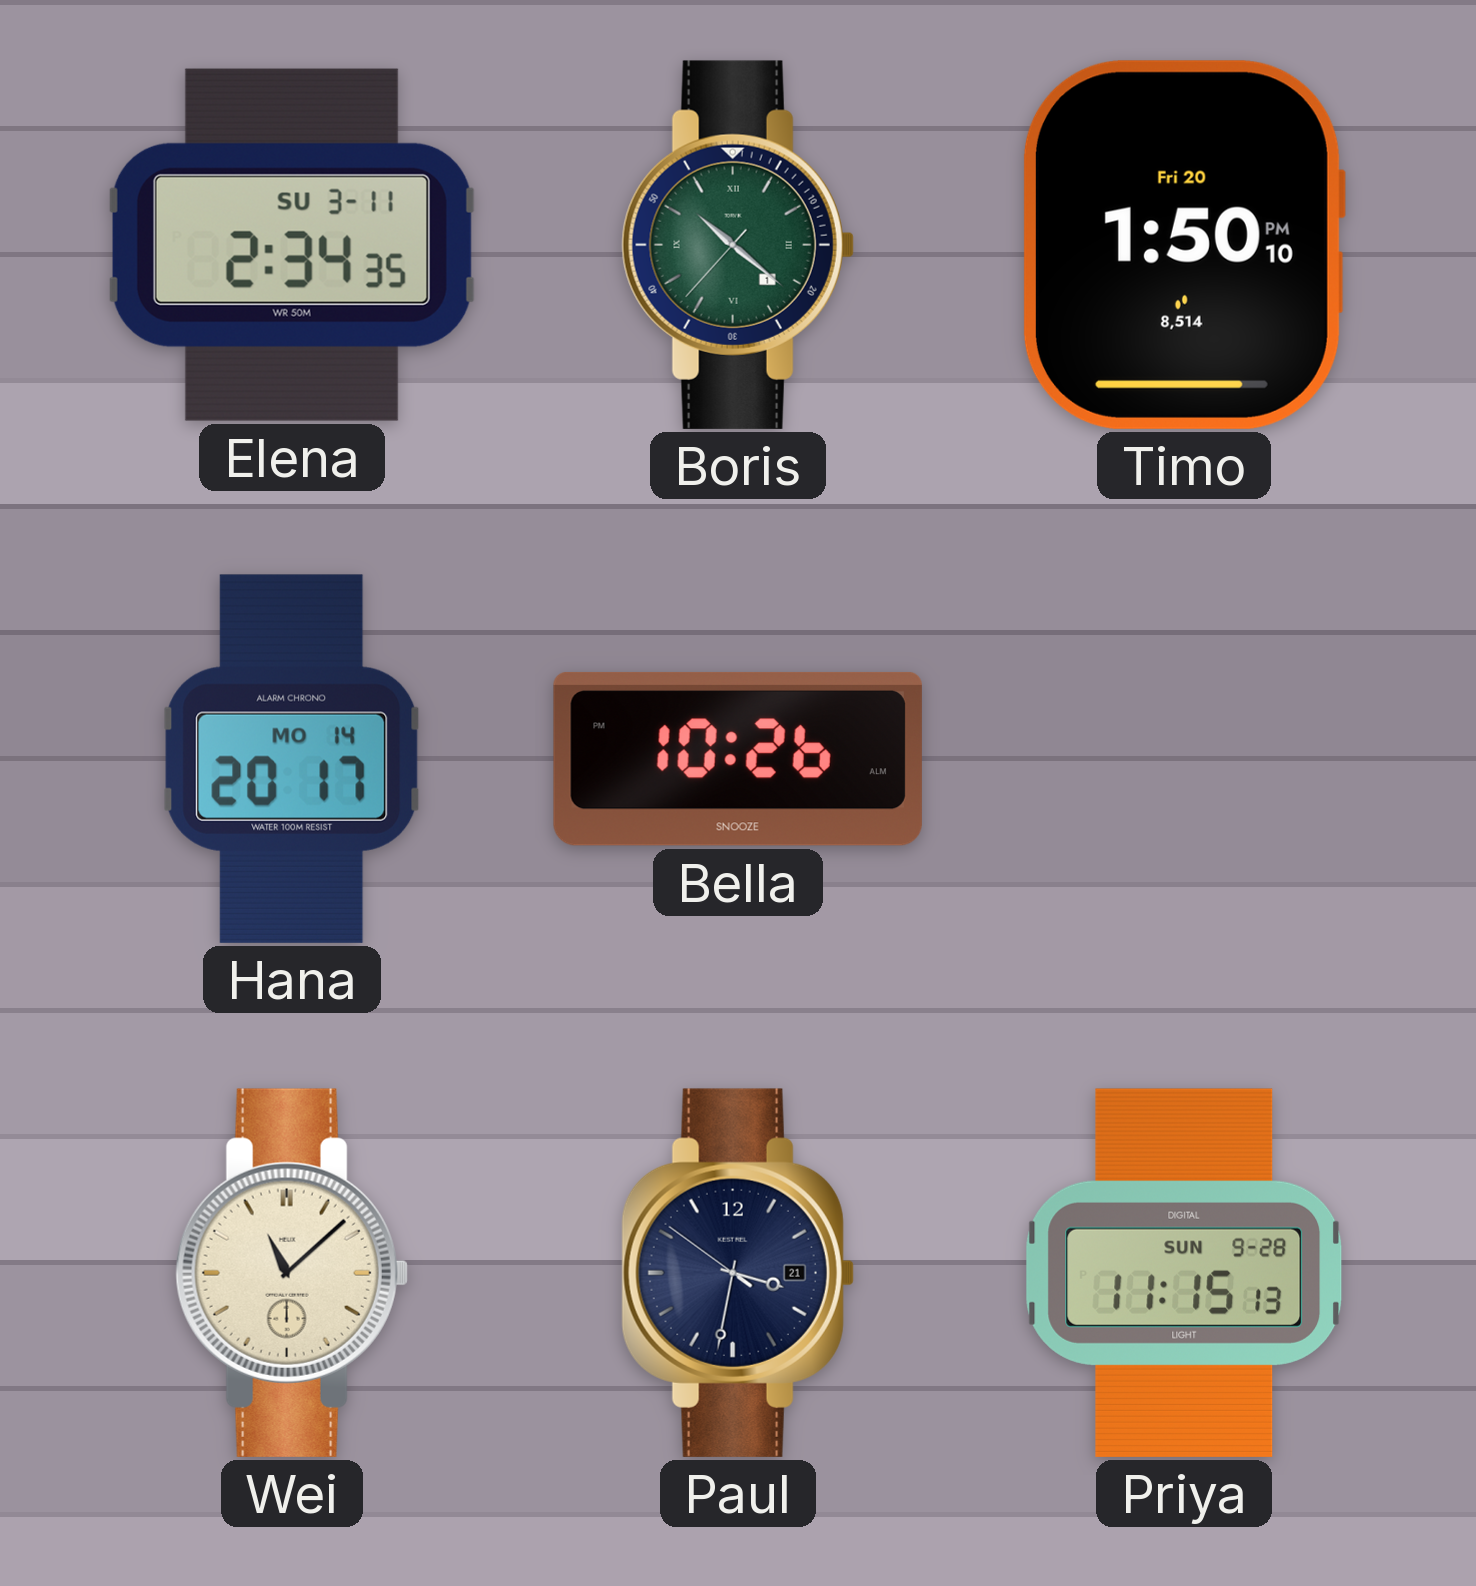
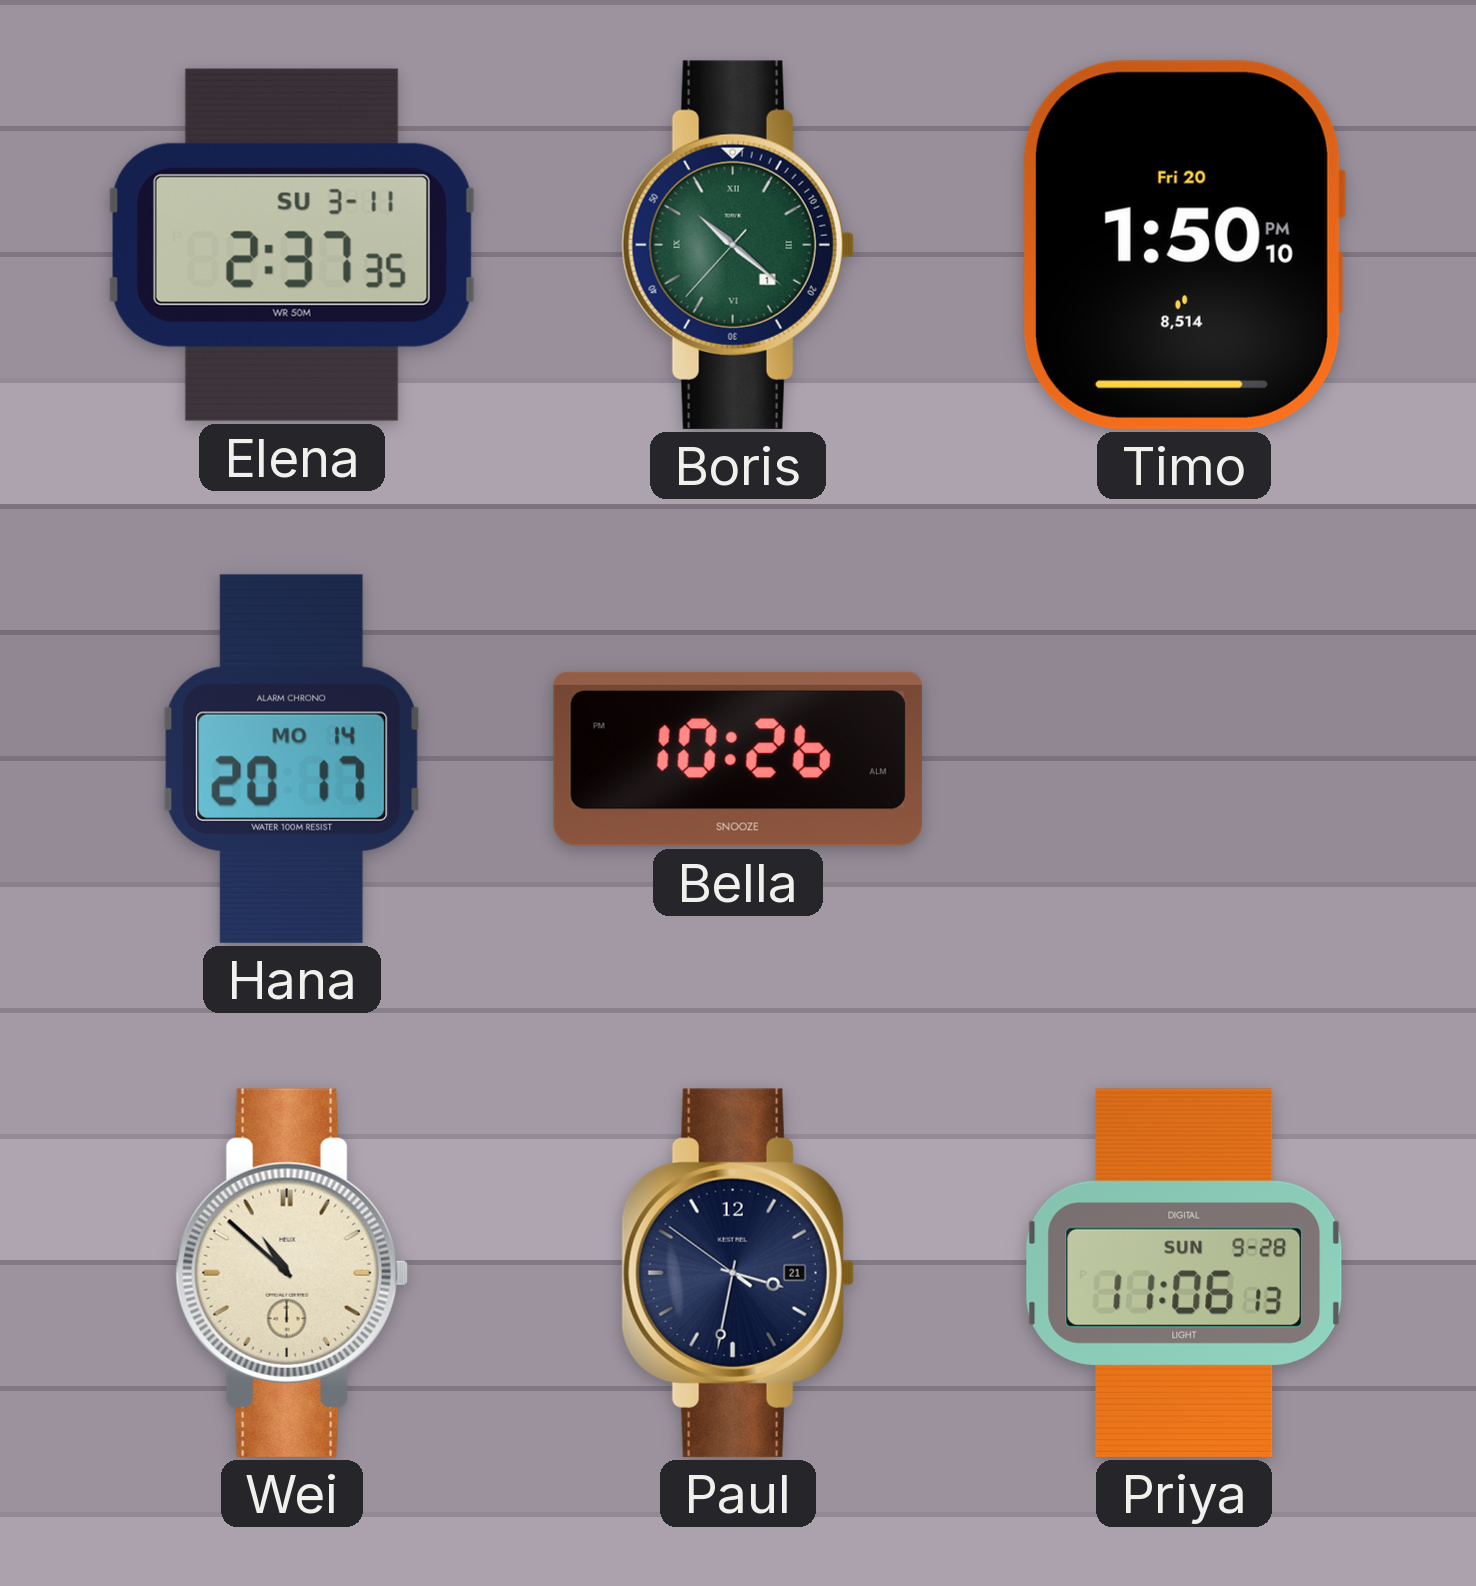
Elena: 2:34 -> 2:37 (292, 245)
Wei: 11:08 -> 10:52 (292, 1273)
Priya: 11:15 -> 11:06 (1184, 1273)
